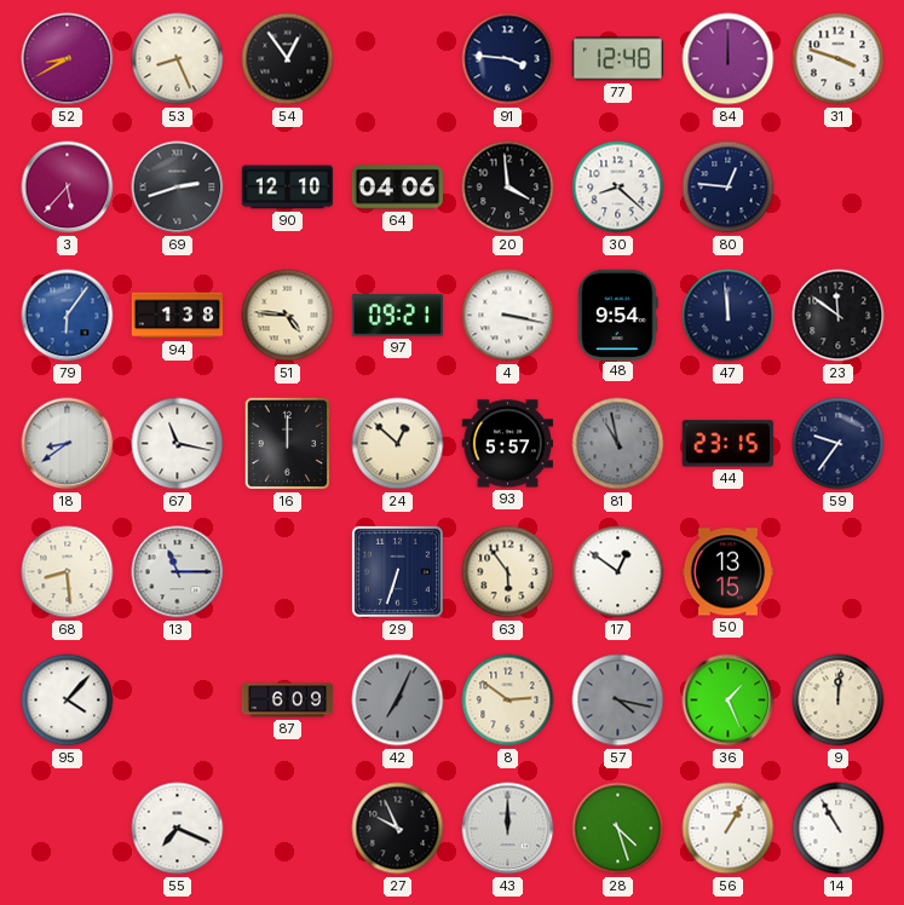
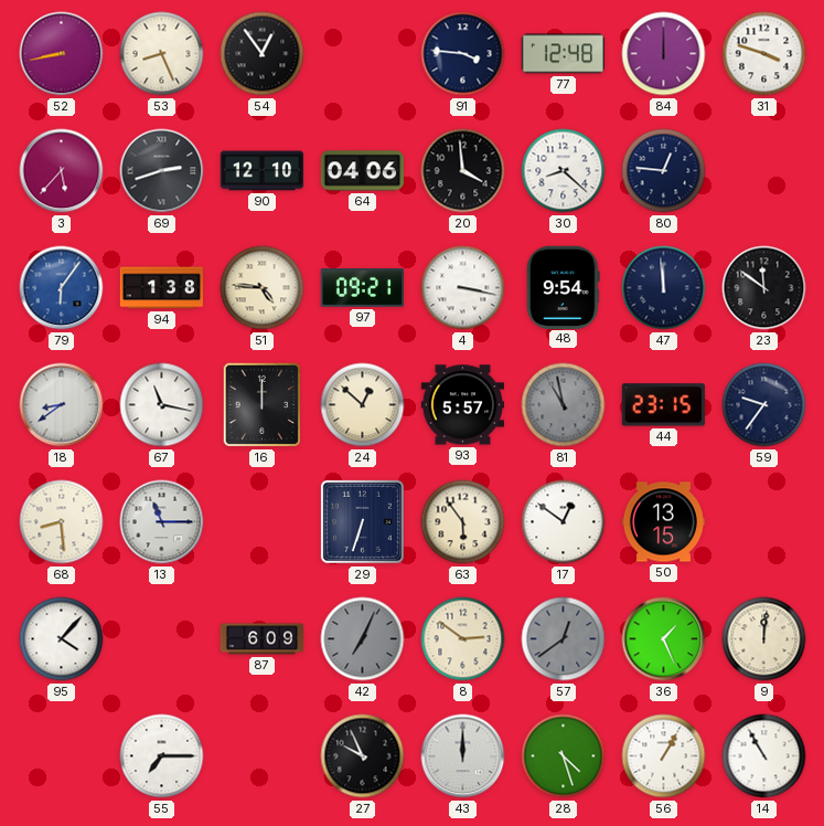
52: 8:40 -> 8:43 (62, 54)
57: 4:17 -> 12:39 (564, 639)
55: 7:19 -> 7:15 (162, 756)
